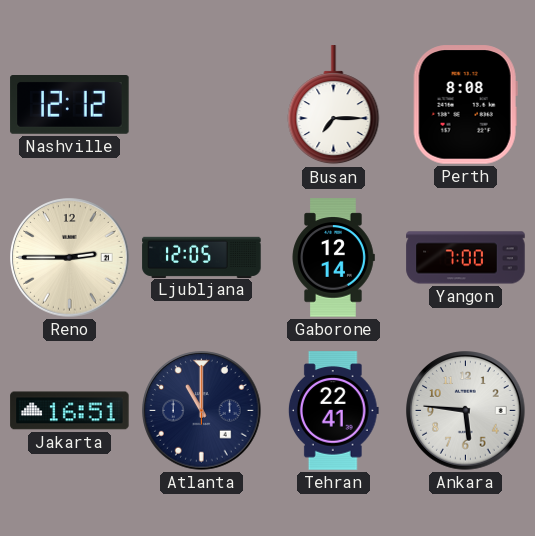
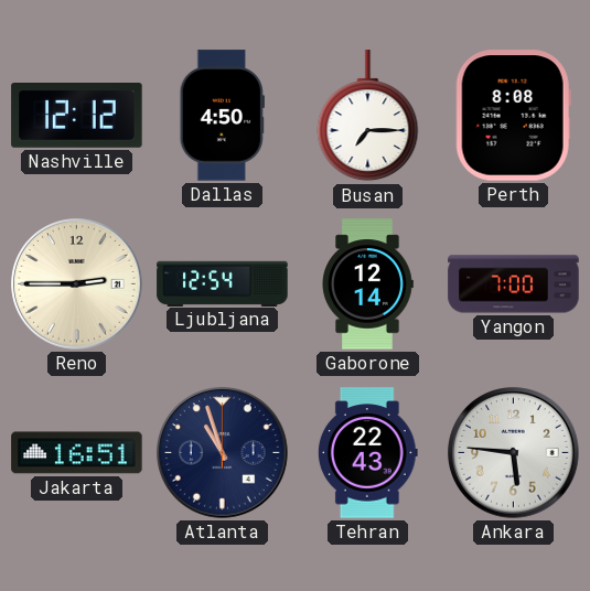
Dallas: none -> 4:50 (222, 116)
Ljubljana: 12:05 -> 12:54 (223, 283)
Atlanta: 11:00 -> 10:57 (223, 453)
Tehran: 22:41 -> 22:43 (367, 453)
